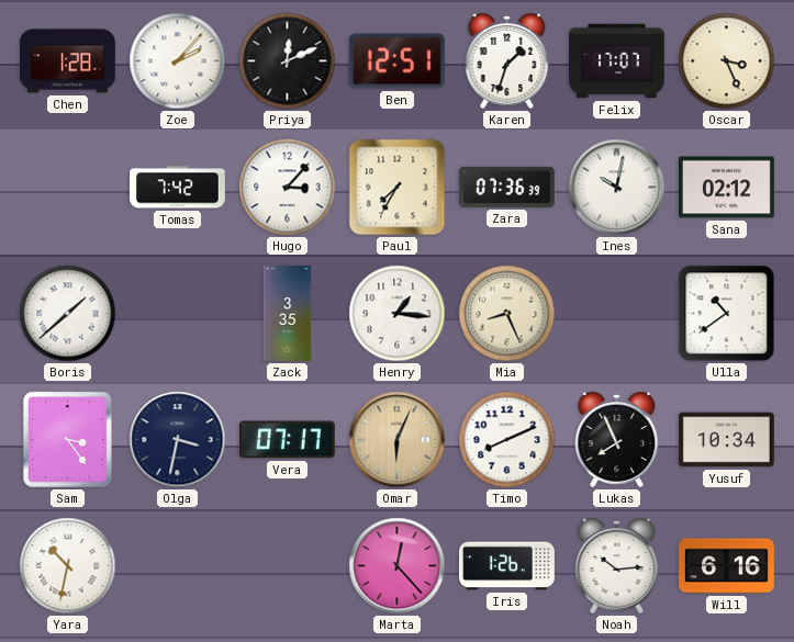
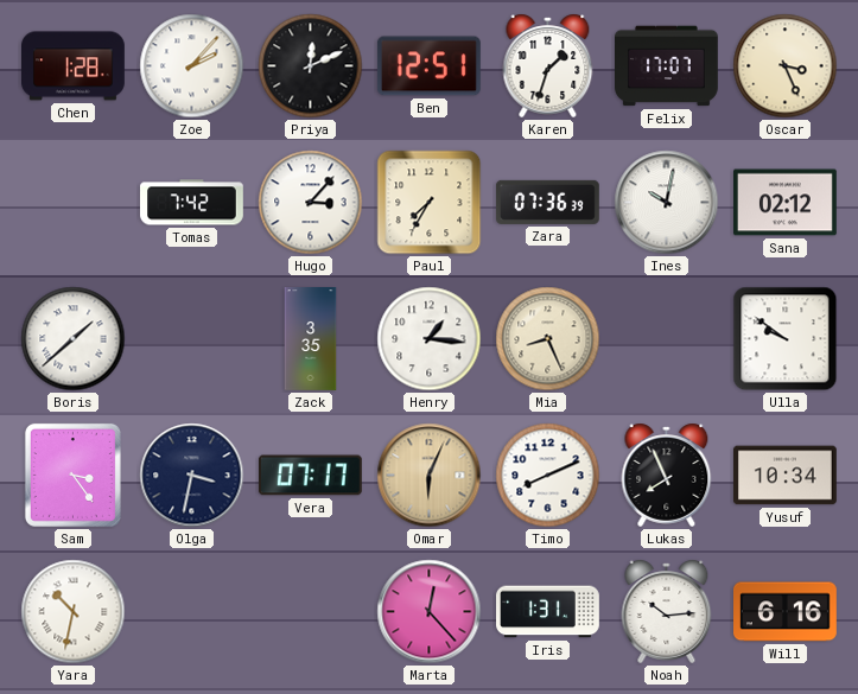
Ulla: 10:39 -> 9:51 (786, 339)
Iris: 1:26 -> 1:31 (548, 612)
